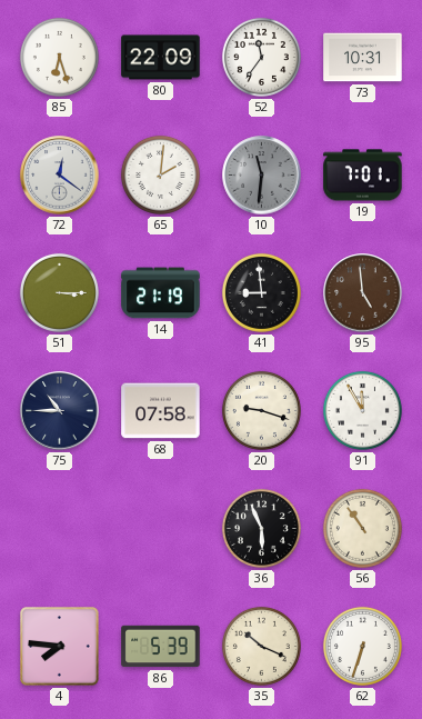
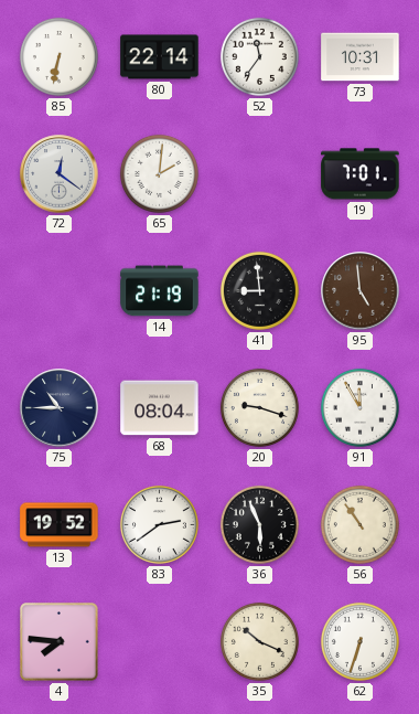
85: 6:27 -> 6:32 (58, 56)
80: 22:09 -> 22:14 (160, 57)
10: 11:31 -> none (262, 176)
51: 3:15 -> none (59, 292)
68: 07:58 -> 08:04 (160, 408)
13: none -> 19:52 (60, 525)
83: none -> 2:39 (159, 524)
86: 5:39 -> none (161, 647)
